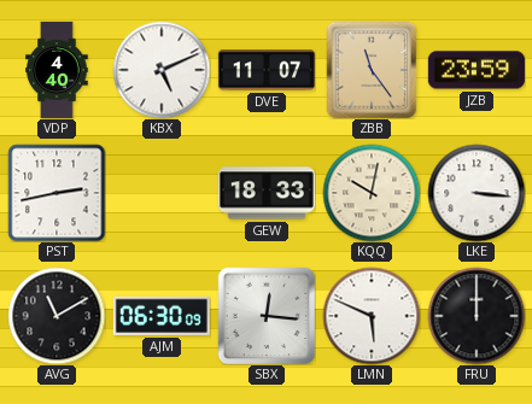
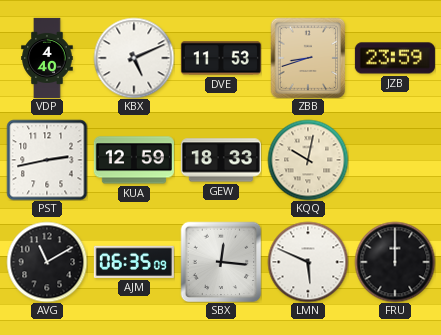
DVE: 11:07 -> 11:53 (221, 58)
ZBB: 11:24 -> 8:42 (308, 58)
KUA: none -> 12:59 (134, 160)
LKE: 3:16 -> none (477, 193)
AJM: 06:30 -> 06:35 (134, 262)
